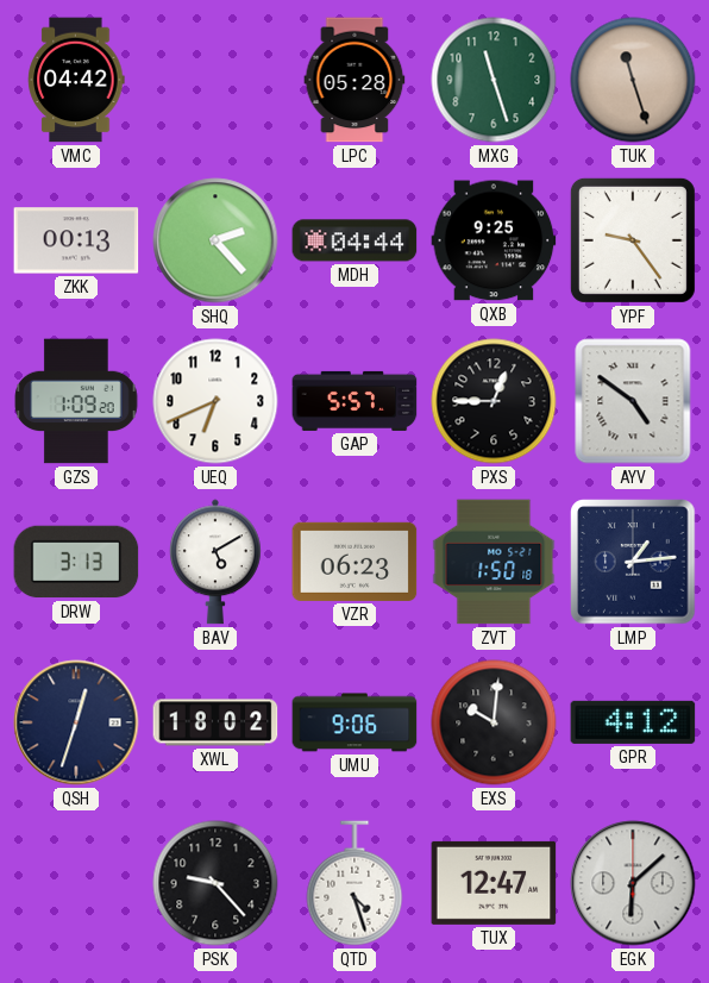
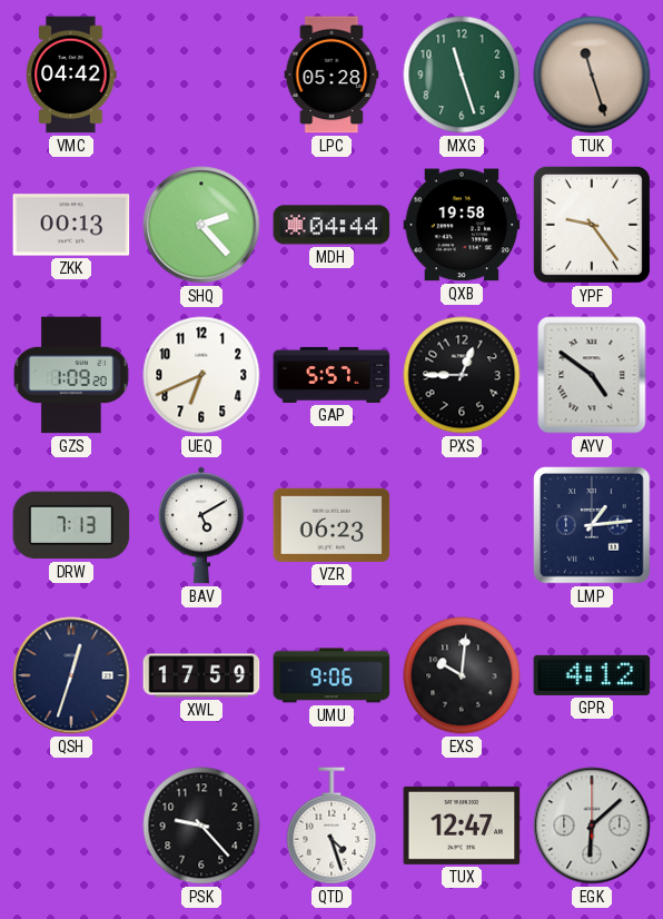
QXB: 9:25 -> 19:58 (462, 225)
DRW: 3:13 -> 7:13 (71, 525)
ZVT: 1:50 -> none (494, 562)
XWL: 18:02 -> 17:59 (201, 675)
